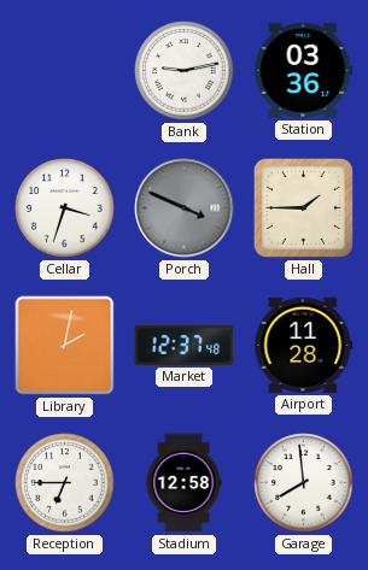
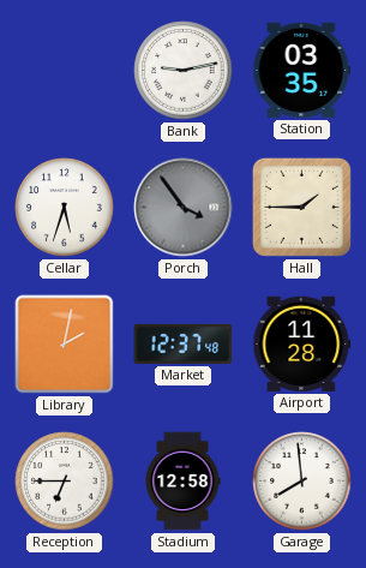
Station: 03:36 -> 03:35 (302, 70)
Cellar: 3:33 -> 5:33 (65, 208)
Porch: 3:49 -> 3:54 (184, 208)
